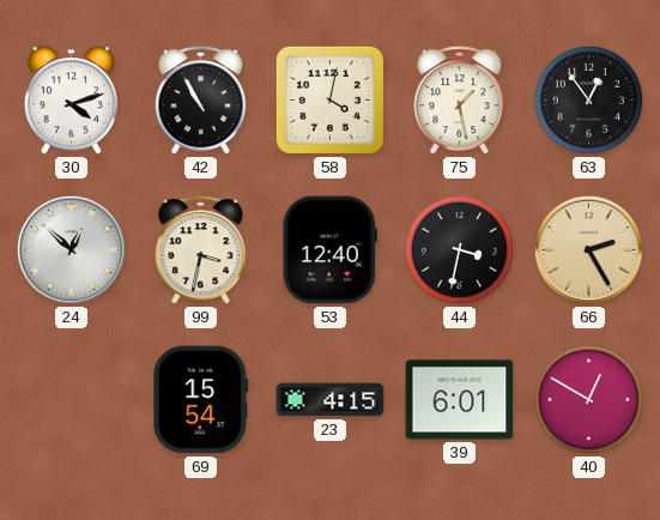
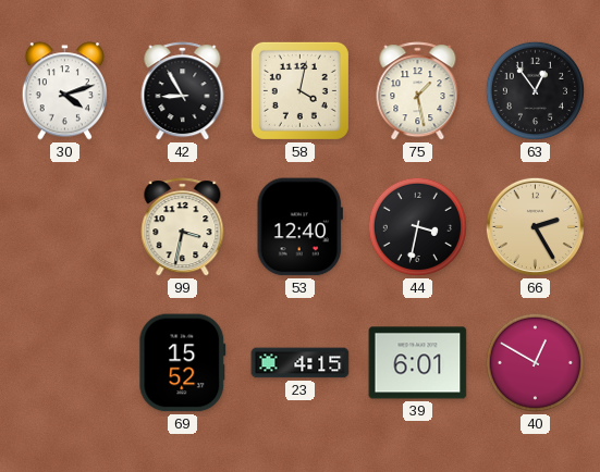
42: 10:55 -> 8:55 (183, 91)
24: 12:52 -> none (71, 249)
69: 15:54 -> 15:52 (183, 363)
